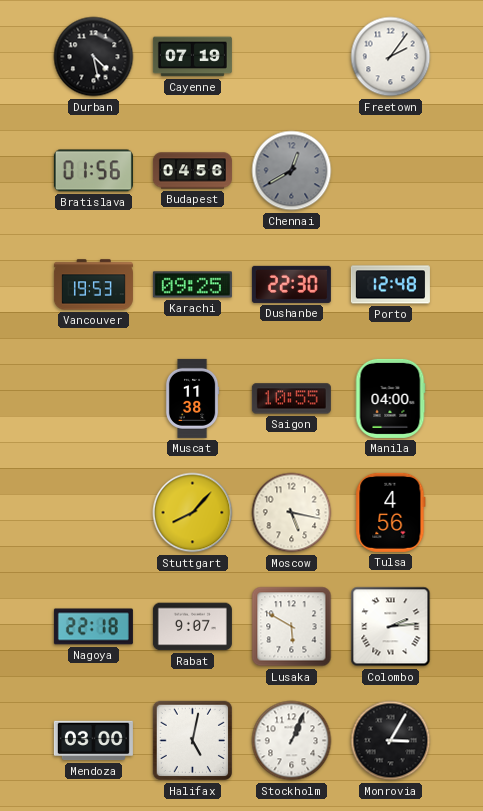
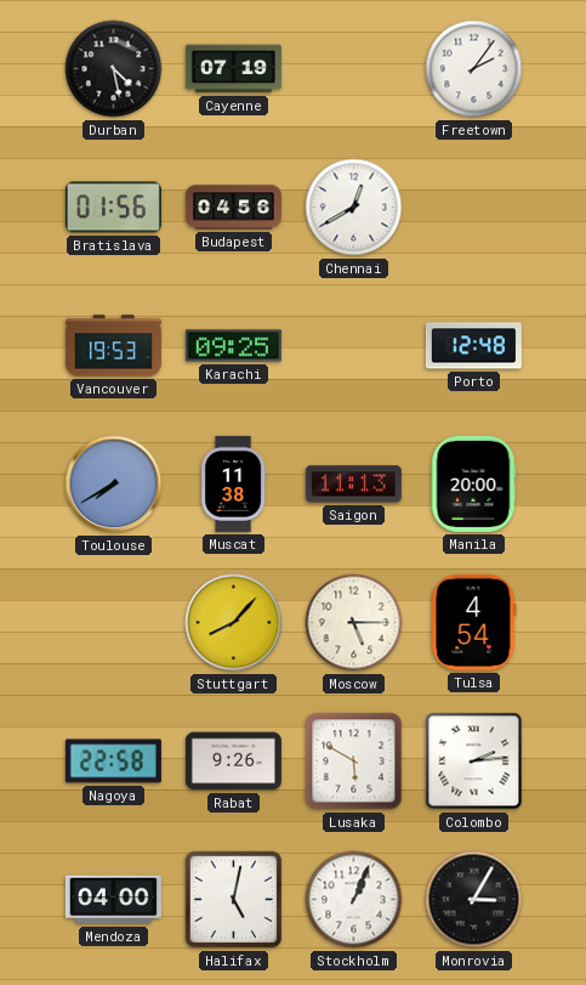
Chennai dial: grey -> white (354, 208)
Dushanbe: 22:30 -> none (291, 284)
Toulouse: none -> 7:40 (114, 485)
Saigon: 10:55 -> 11:13 (353, 485)
Manila: 04:00 -> 20:00 (473, 483)
Moscow: 5:17 -> 5:15 (354, 623)
Tulsa: 4:56 -> 4:54 (474, 622)
Nagoya: 22:18 -> 22:58 (113, 762)
Rabat: 9:07 -> 9:26 (233, 762)
Mendoza: 03:00 -> 04:00 (113, 900)
